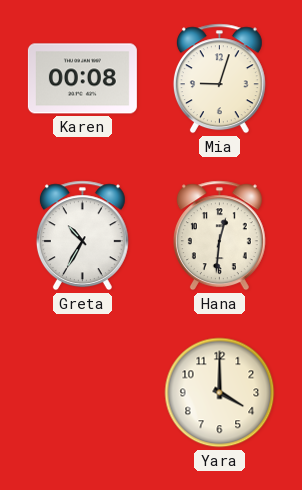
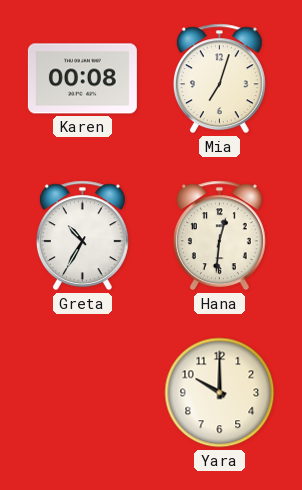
Mia: 9:03 -> 7:03 (219, 79)
Yara: 4:00 -> 10:00 (220, 393)
